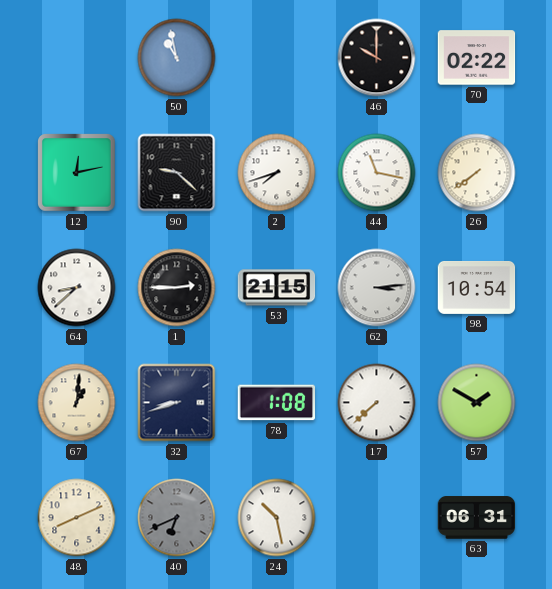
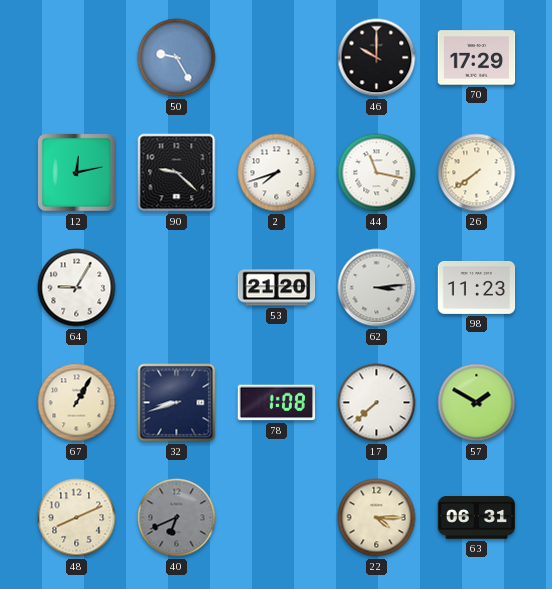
50: 10:58 -> 9:25 (177, 58)
70: 02:22 -> 17:29 (477, 58)
64: 8:38 -> 9:05 (77, 288)
1: 2:45 -> none (177, 288)
53: 21:15 -> 21:20 (277, 288)
98: 10:54 -> 11:23 (477, 287)
67: 1:01 -> 1:05 (77, 403)
24: 10:28 -> none (277, 518)
22: none -> 4:15 (377, 518)
